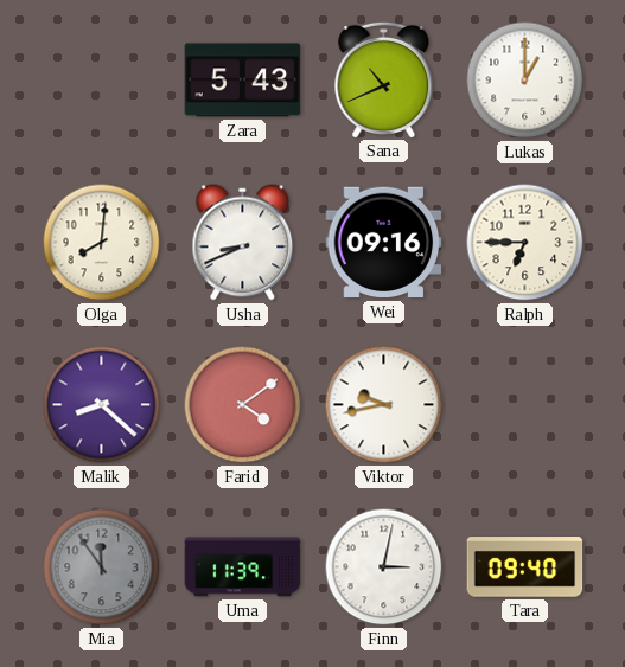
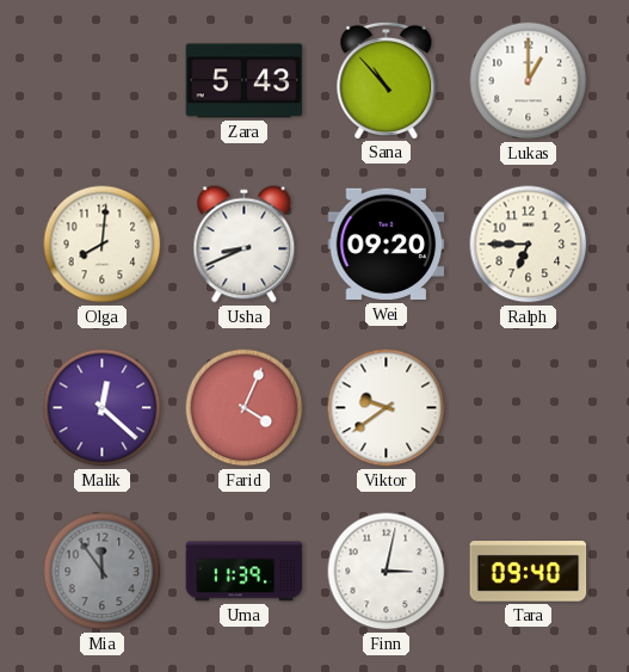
Sana: 10:41 -> 10:53 (387, 80)
Wei: 09:16 -> 09:20 (387, 245)
Malik: 8:22 -> 12:22 (103, 408)
Farid: 4:09 -> 4:04 (245, 408)
Viktor: 9:43 -> 9:39 (387, 408)
